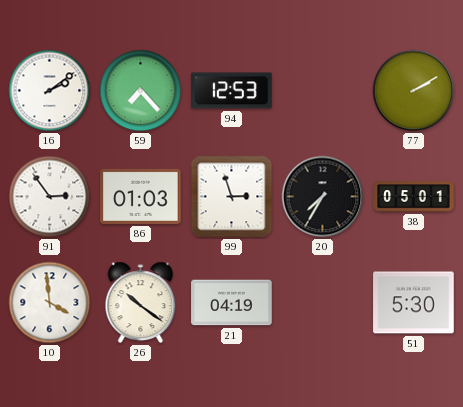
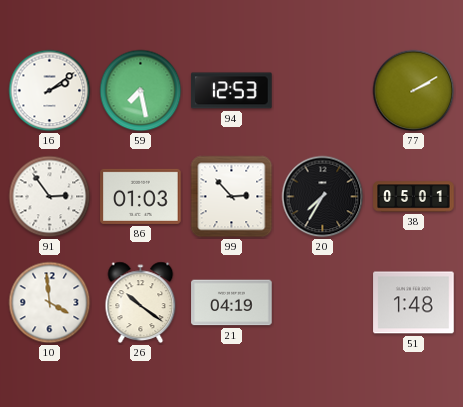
59: 7:23 -> 7:28 (141, 91)
99: 2:57 -> 2:53 (232, 197)
51: 5:30 -> 1:48 (414, 303)
